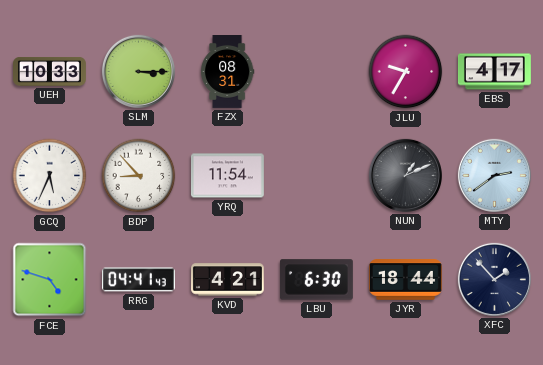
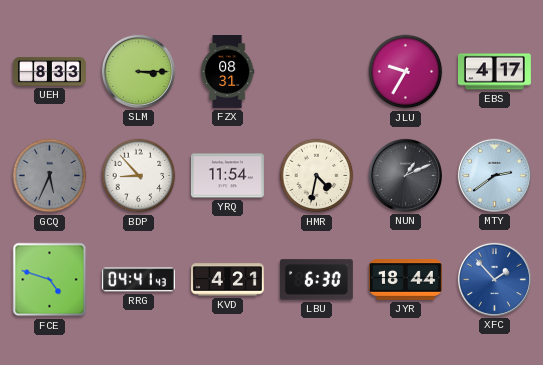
UEH: 10:33 -> 8:33 (50, 72)
GCQ dial: white -> grey (50, 176)
HMR: none -> 4:32 (317, 176)
XFC dial: navy -> blue (494, 279)
